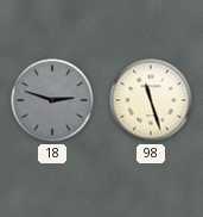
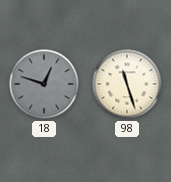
18: 2:48 -> 12:48 (44, 84)
